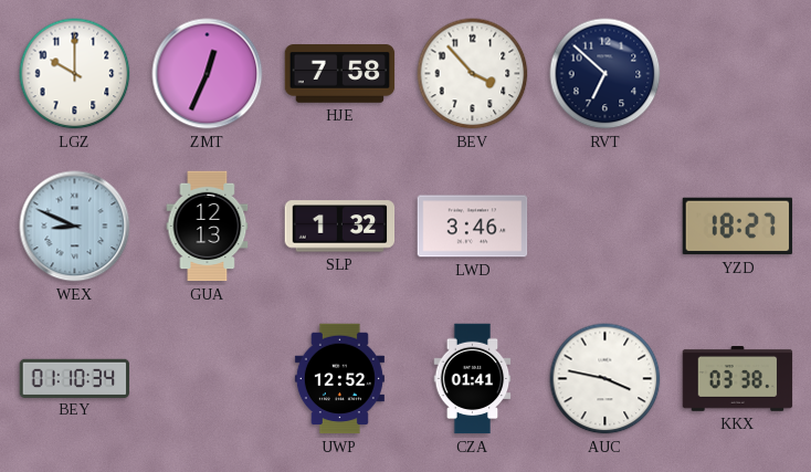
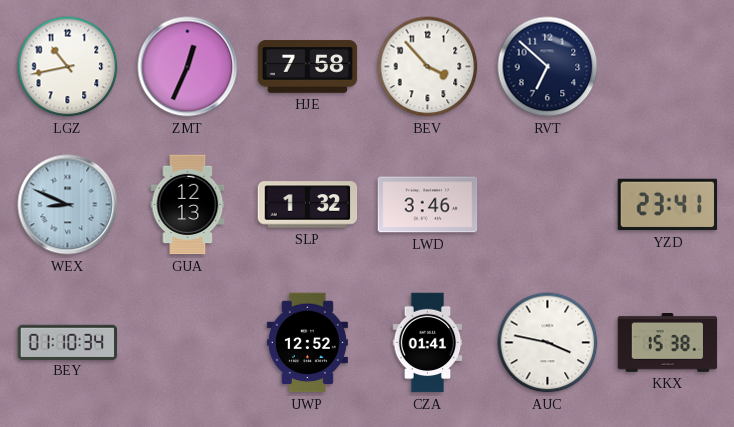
LGZ: 10:00 -> 10:43 (68, 67)
YZD: 18:27 -> 23:41 (668, 205)
KKX: 03:38 -> 15:38 (668, 343)
